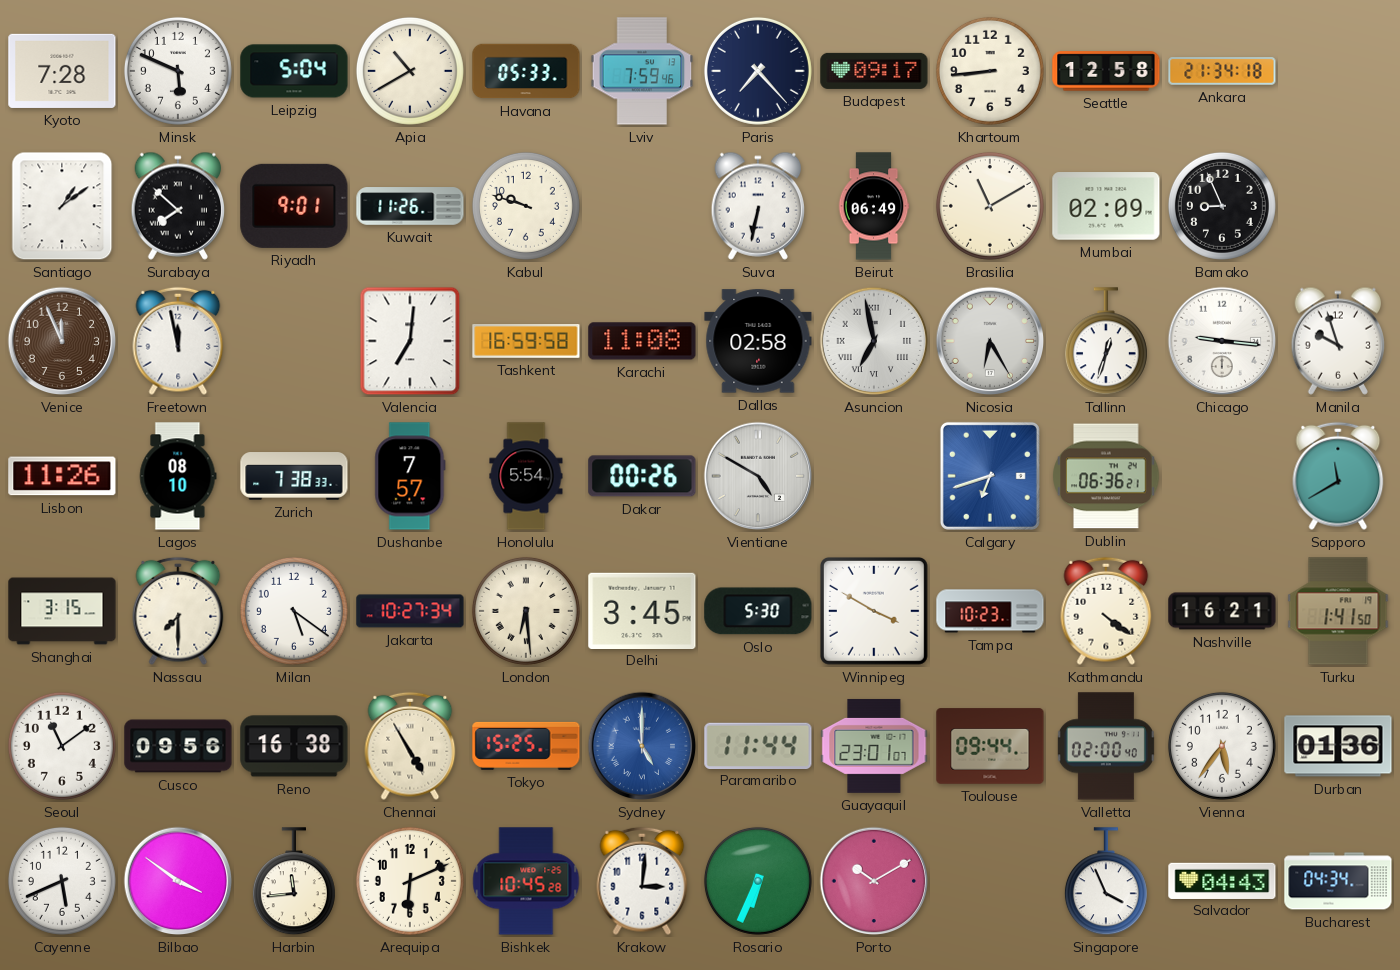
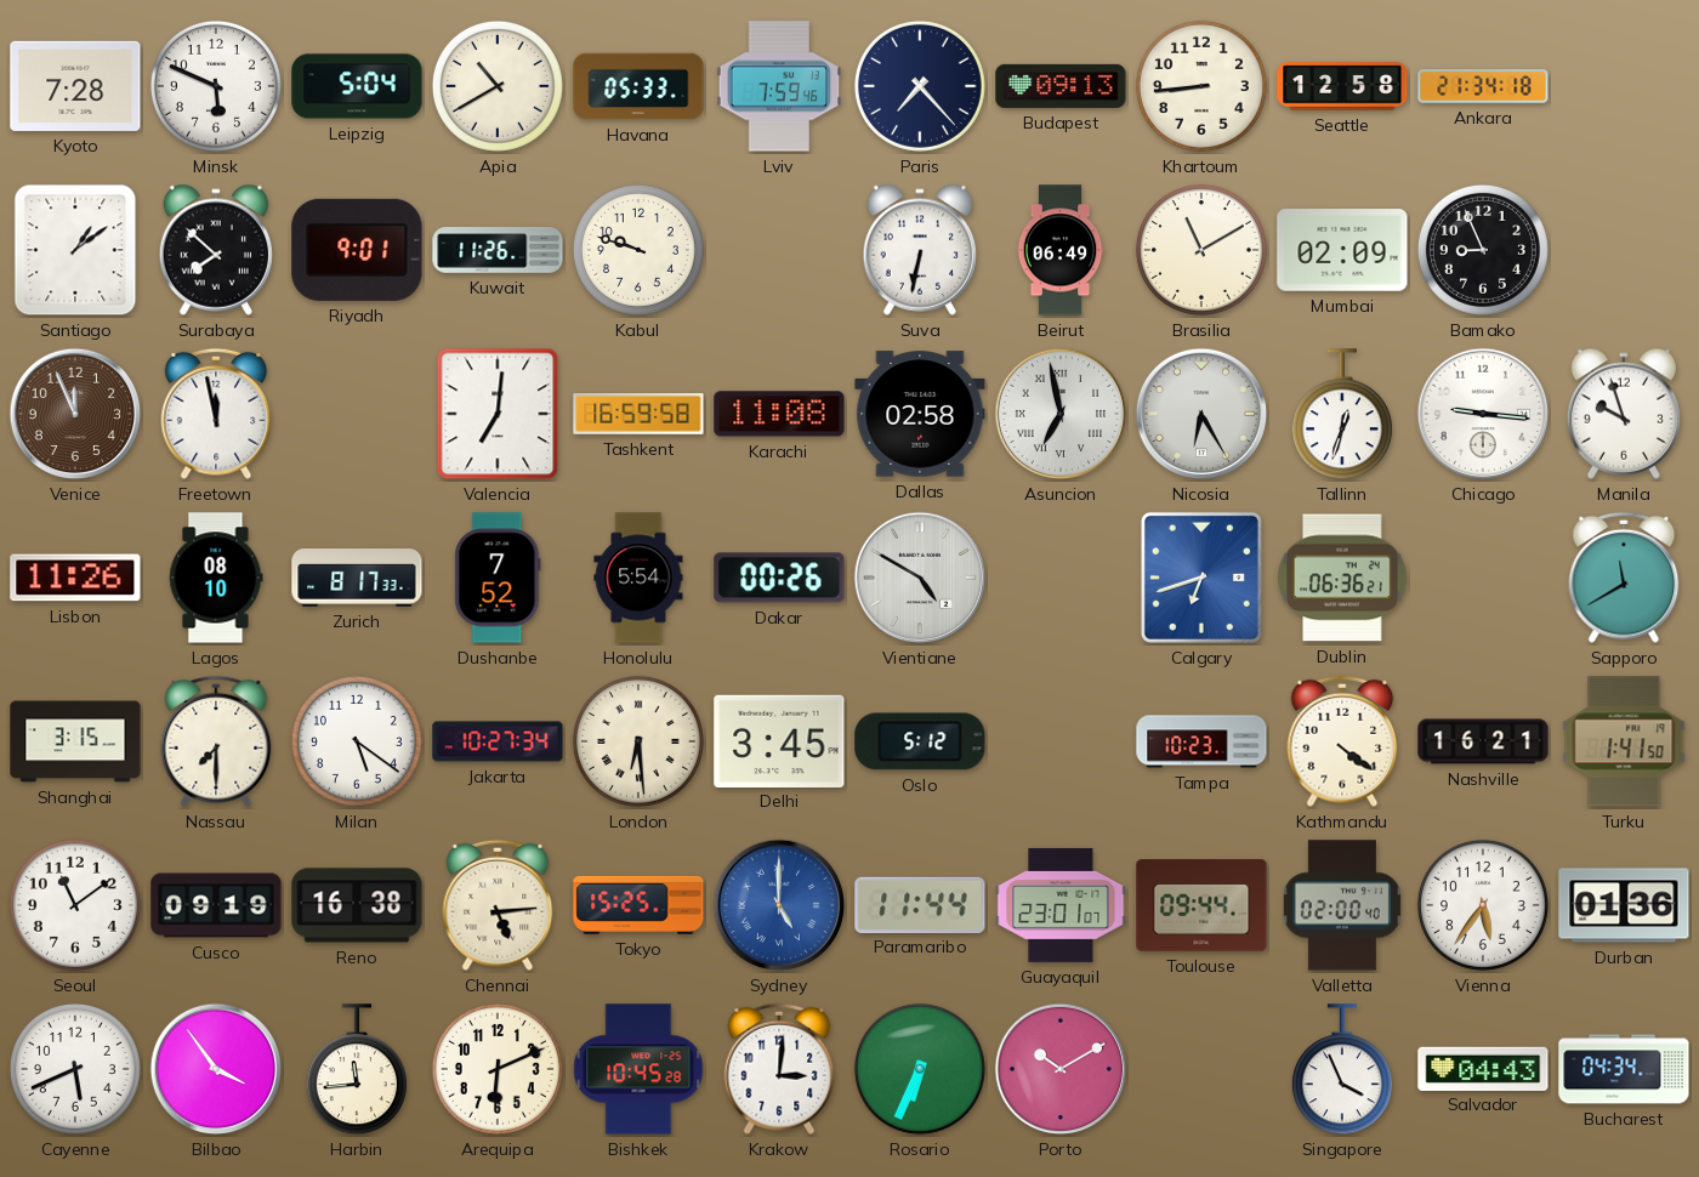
Budapest: 09:17 -> 09:13 (1061, 86)
Zurich: 7:38 -> 8:17 (357, 578)
Dushanbe: 7:57 -> 7:52 (498, 578)
Oslo: 5:30 -> 5:12 (920, 741)
Winnipeg: 3:50 -> none (874, 611)
Cusco: 09:56 -> 09:19 (216, 905)
Chennai: 4:55 -> 5:14 (498, 905)
Bilbao: 3:51 -> 3:54 (216, 1069)
